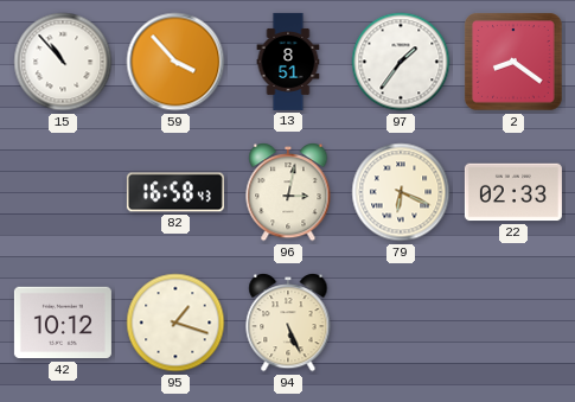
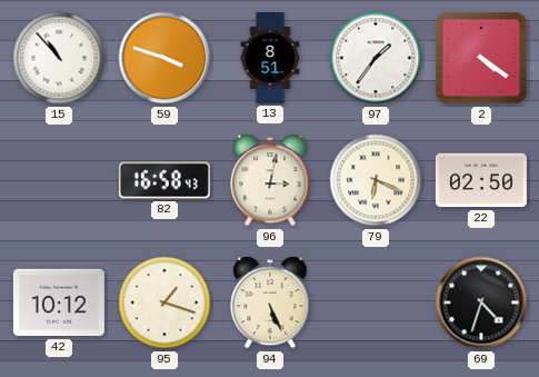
59: 3:53 -> 3:48 (164, 58)
2: 8:21 -> 4:21 (481, 58)
22: 02:33 -> 02:50 (481, 180)
69: none -> 4:33 (481, 302)
